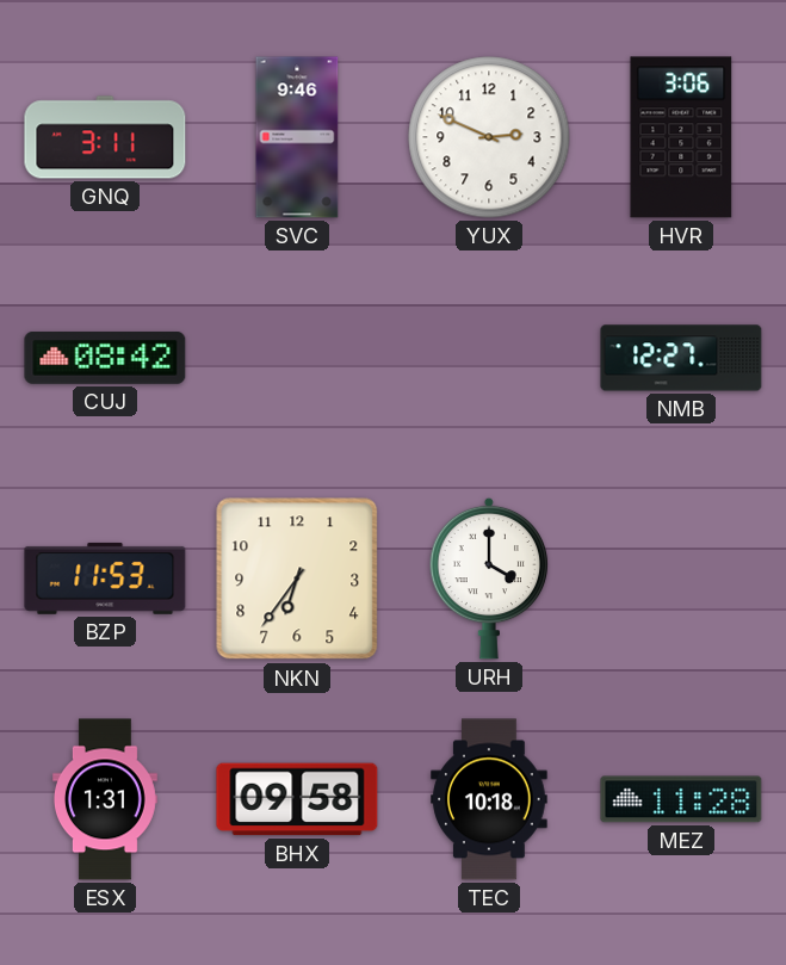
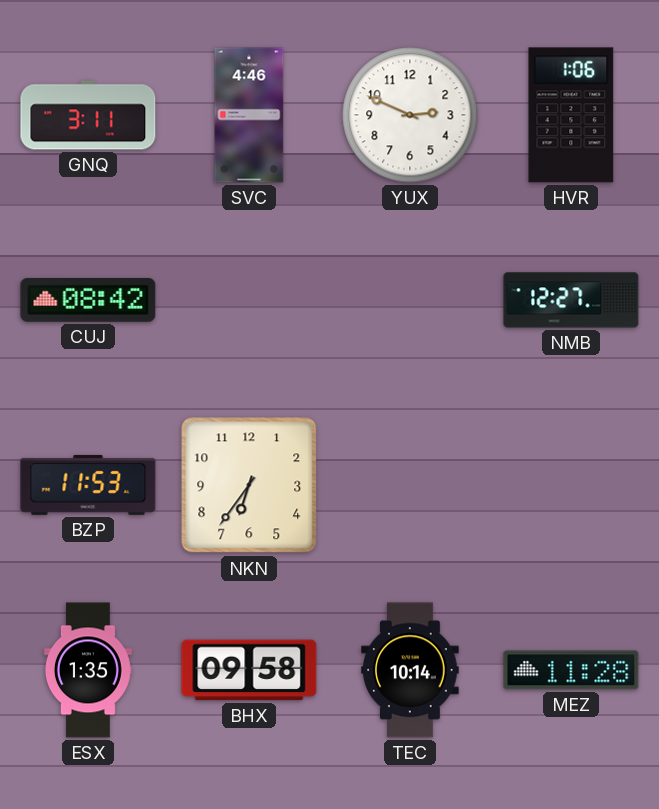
SVC: 9:46 -> 4:46 (249, 115)
HVR: 3:06 -> 1:06 (571, 115)
URH: 4:00 -> none (489, 579)
ESX: 1:31 -> 1:35 (88, 670)
TEC: 10:18 -> 10:14 (410, 670)
